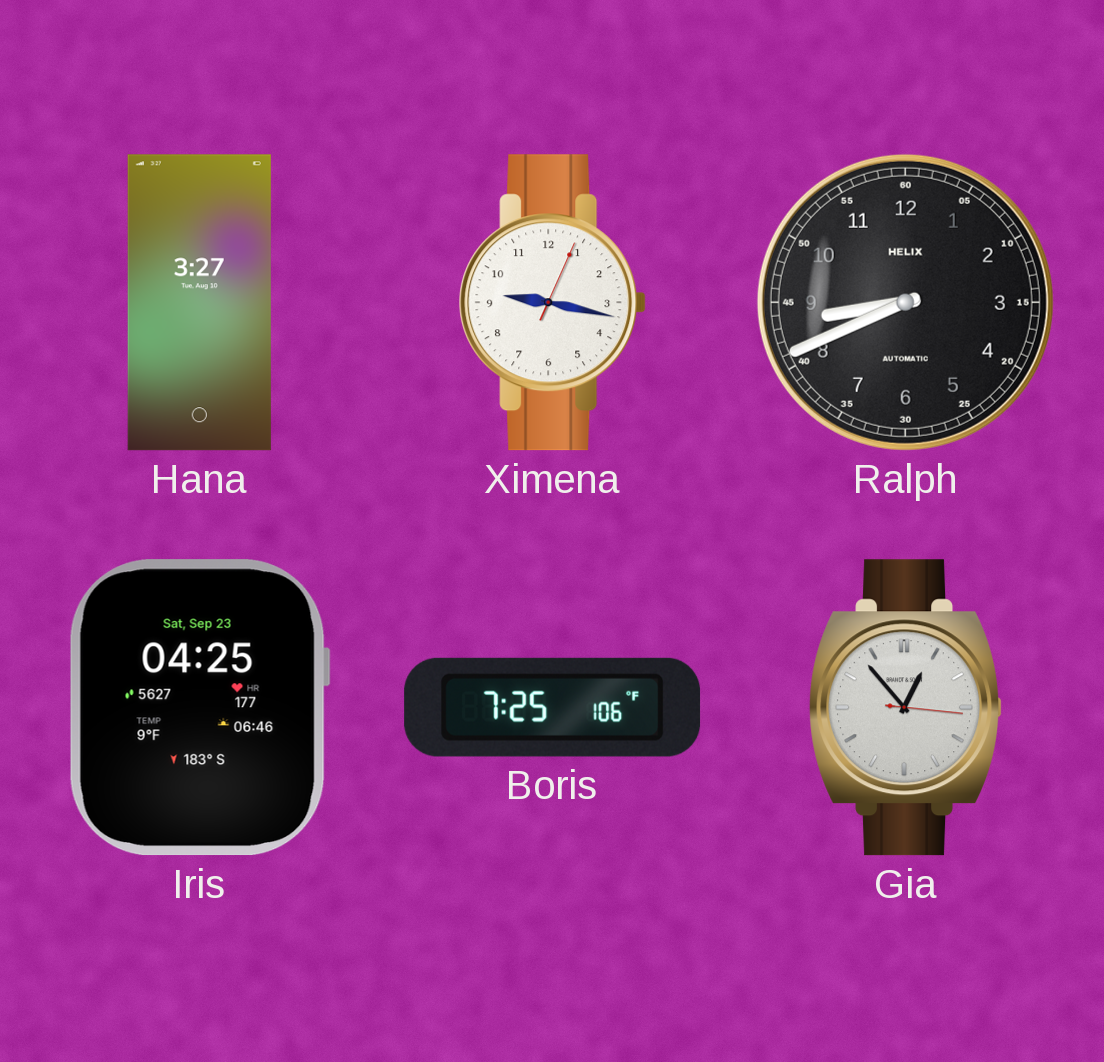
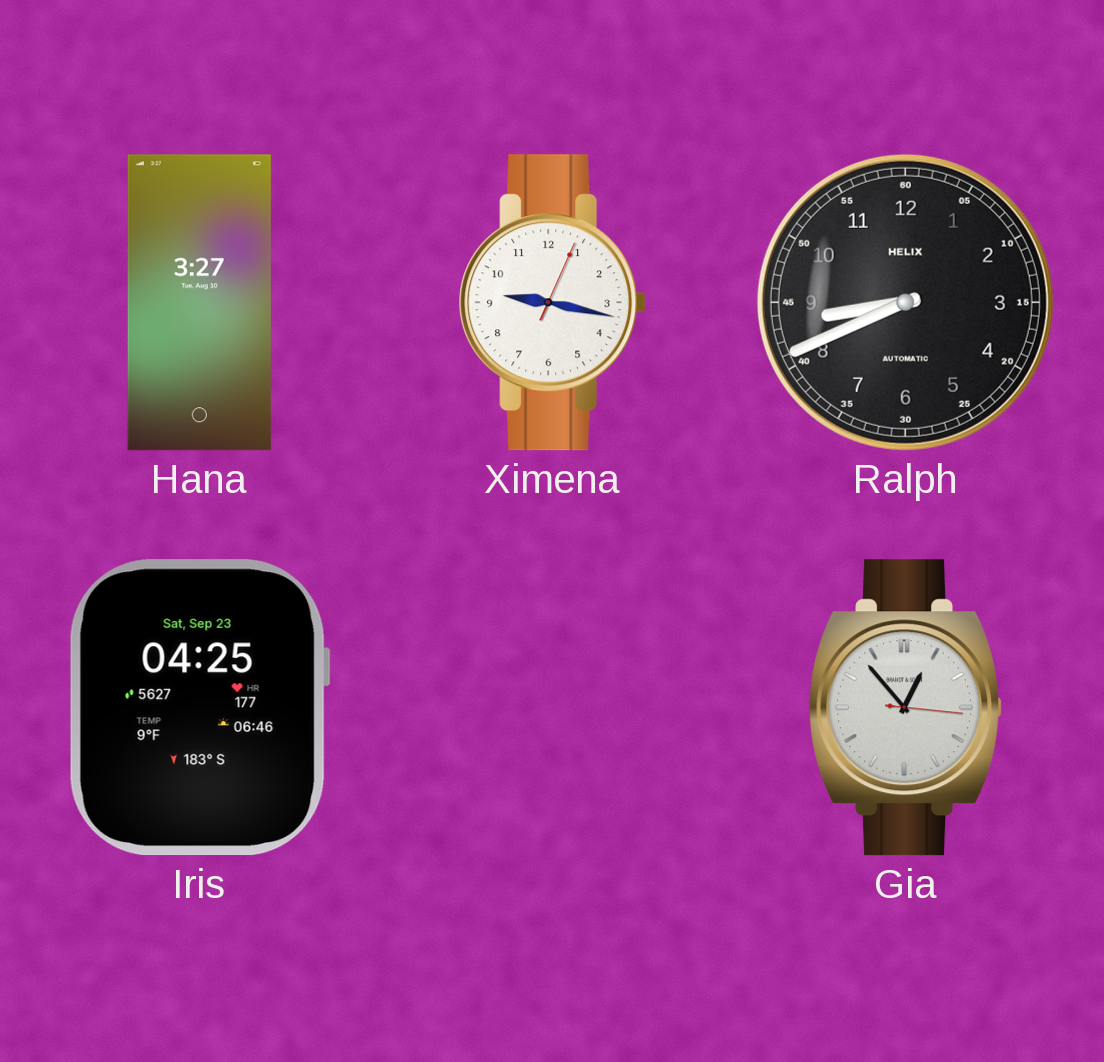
Boris: 7:25 -> none (553, 707)
